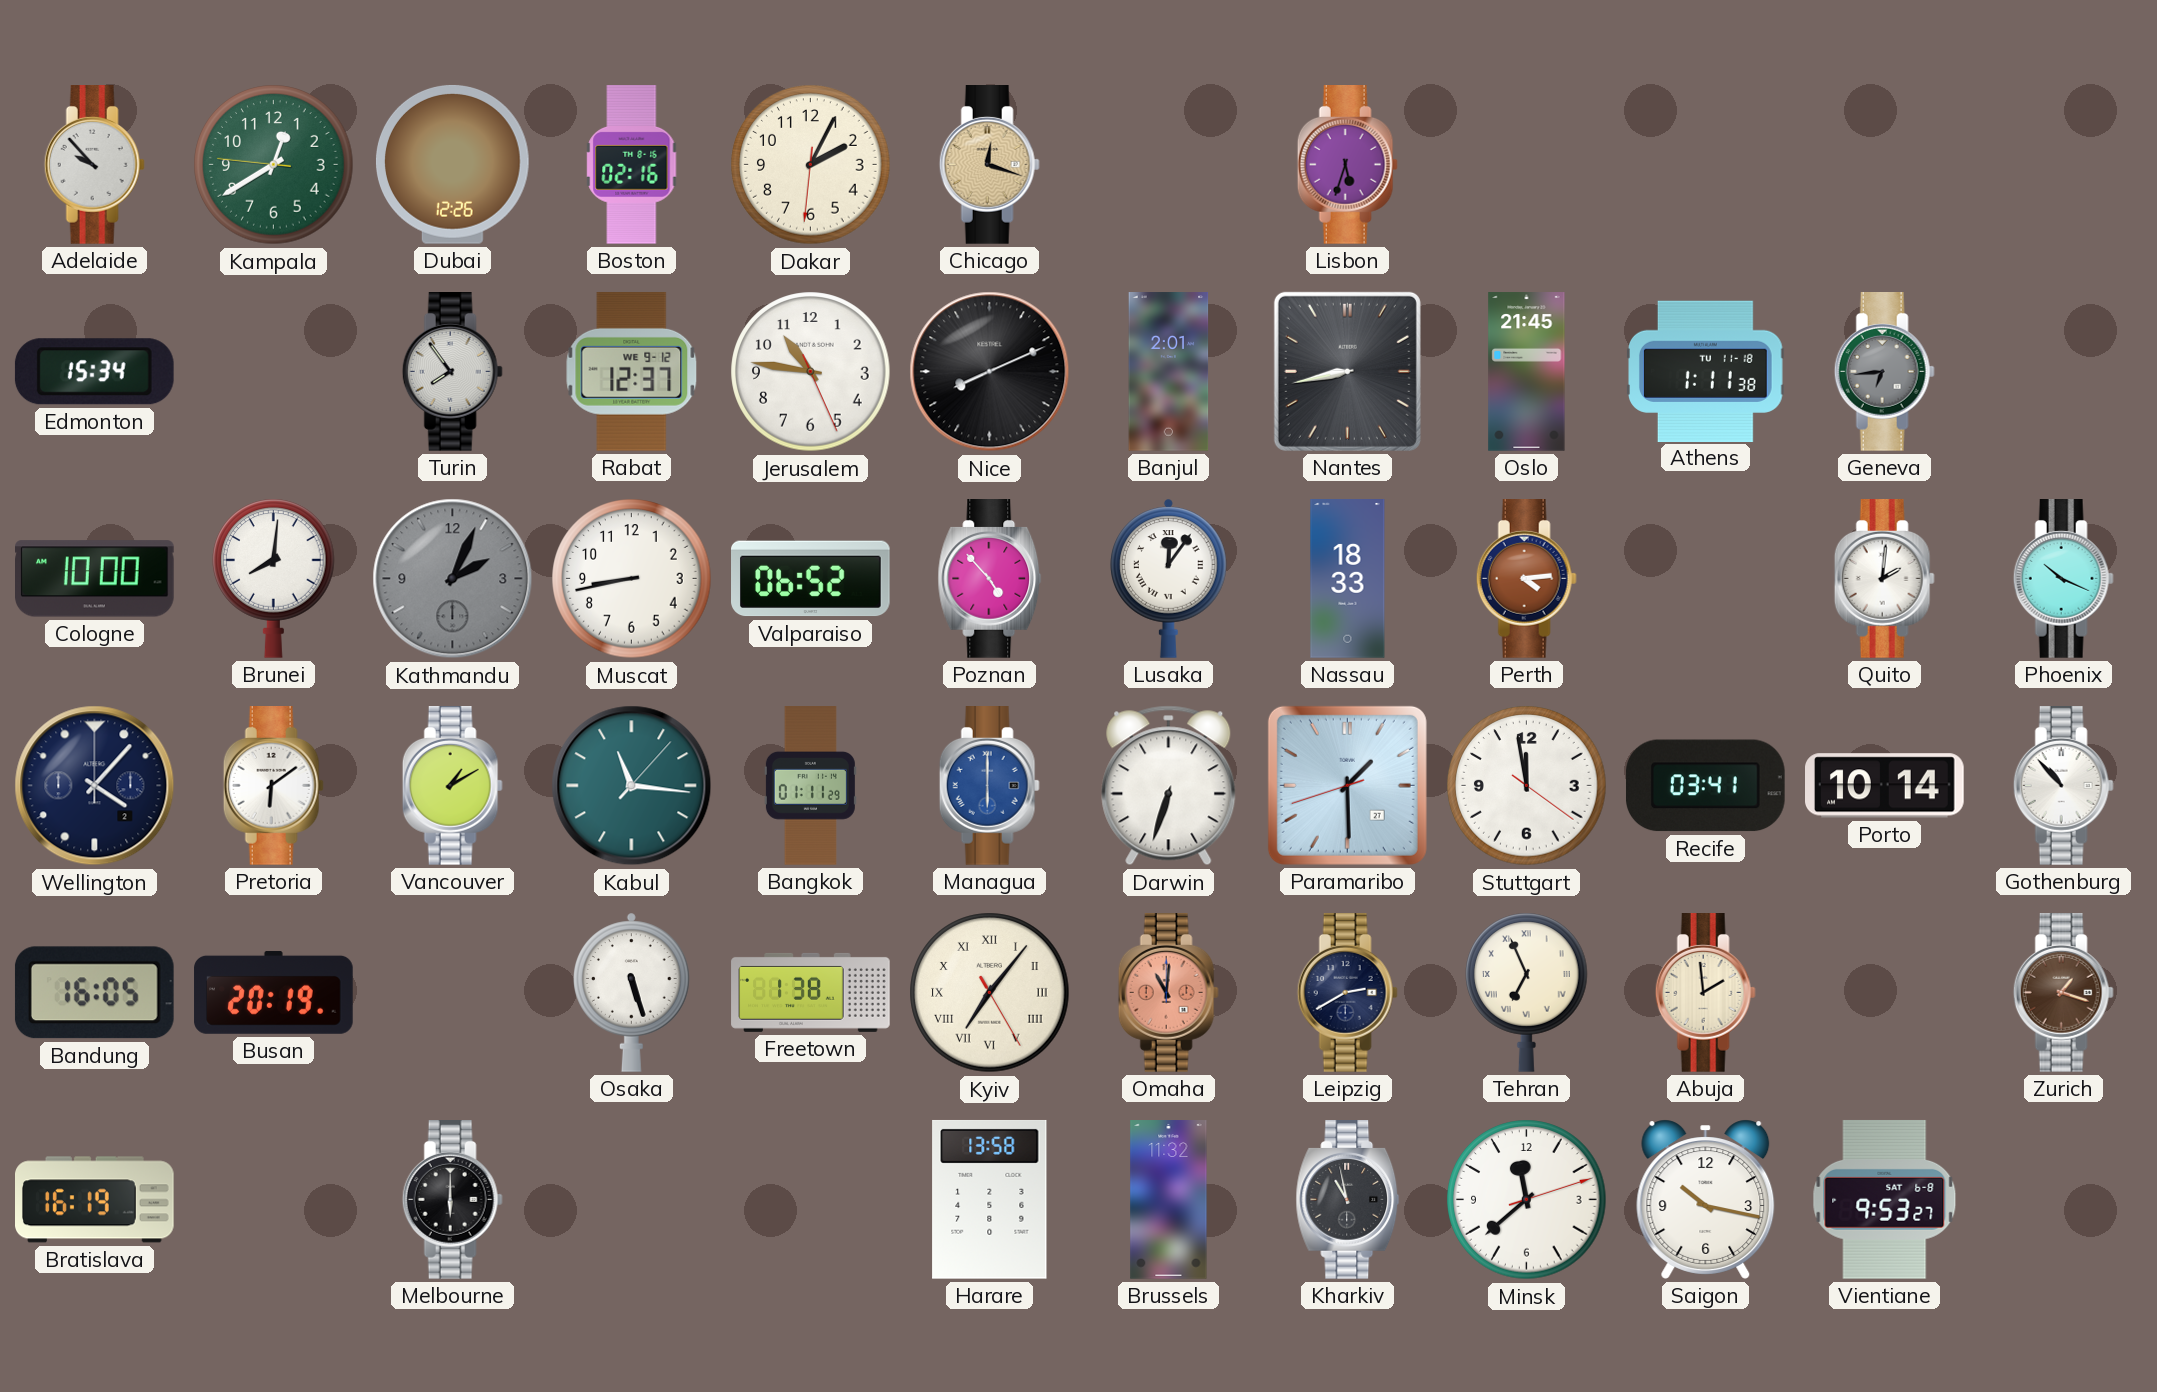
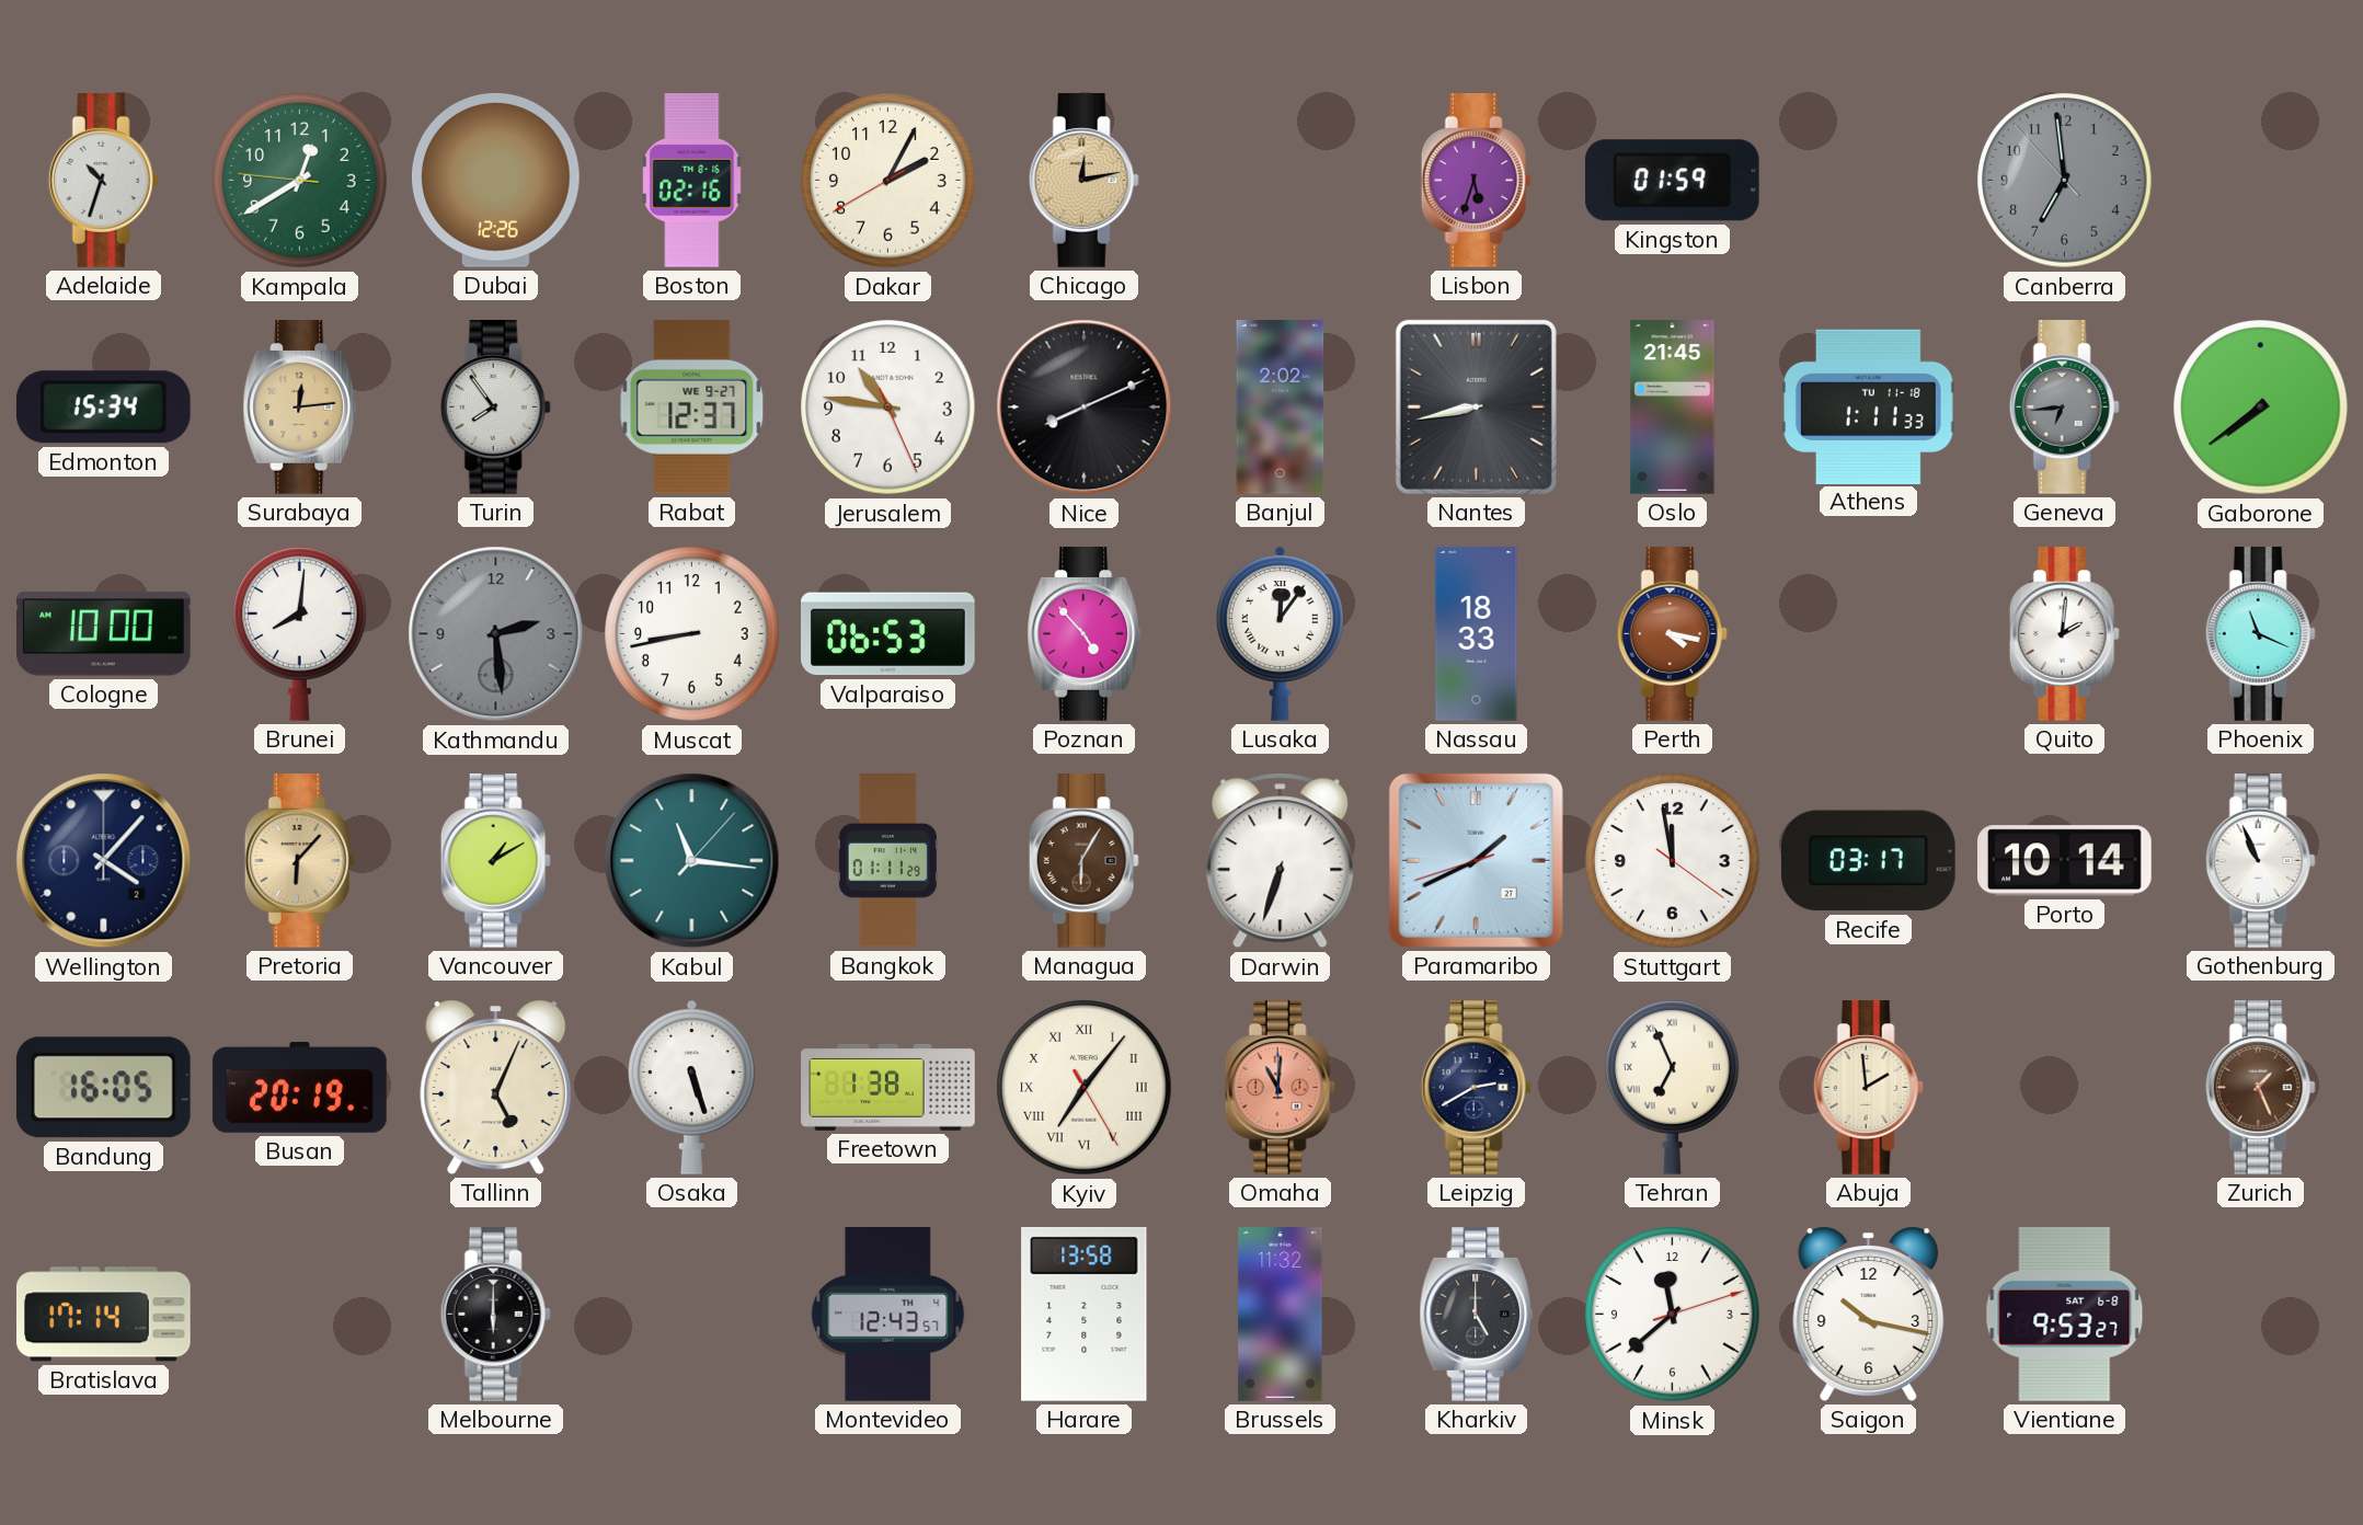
Adelaide: 9:53 -> 10:33 (103, 181)
Dakar: 2:04:31 -> 2:04:40 (888, 181)
Chicago: 12:18 -> 12:13 (1083, 181)
Kingston: none -> 01:59 (1672, 181)
Canberra: none -> 6:58 (2065, 181)
Surabaya: none -> 12:14 (300, 408)
Rabat date: WE 9-12 -> WE 9-27 (692, 406)
Banjul: 2:01 -> 2:02 (1281, 408)
Athens: 1:11:38 -> 1:11:33 (1869, 406)
Gaborone: none -> 7:39 (2261, 408)
Kathmandu: 2:04 -> 2:29 (496, 634)
Valparaiso: 06:52 -> 06:53 (888, 634)
Perth: 4:14 -> 4:17 (1672, 634)
Phoenix: 10:19 -> 11:19 (2260, 634)
Pretoria: 6:09 -> 6:07 (299, 861)
Pretoria dial: white -> champagne (299, 861)
Managua: 6:00 -> 6:05 (1083, 861)
Managua dial: blue -> brown (1083, 861)
Paramaribo: 1:29 -> 1:40 (1476, 860)
Recife: 03:41 -> 03:17 (1868, 861)
Gothenburg: 10:53 -> 10:56 (2260, 861)
Tallinn: none -> 5:04 (496, 1087)
Zurich: 1:18 -> 1:26 (2260, 1088)
Bratislava: 16:19 -> 17:14 (104, 1315)
Montevideo: none -> 12:43 (888, 1315)
Kharkiv: 10:58 -> 5:00 (1477, 1315)
